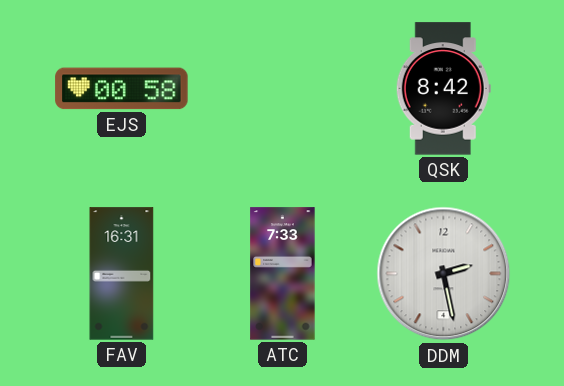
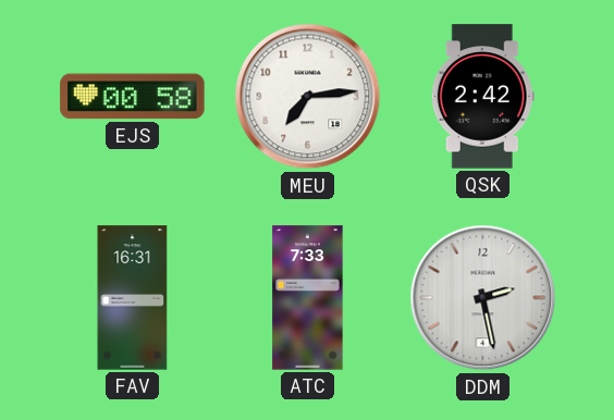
MEU: none -> 7:14 (308, 97)
QSK: 8:42 -> 2:42 (482, 97)
